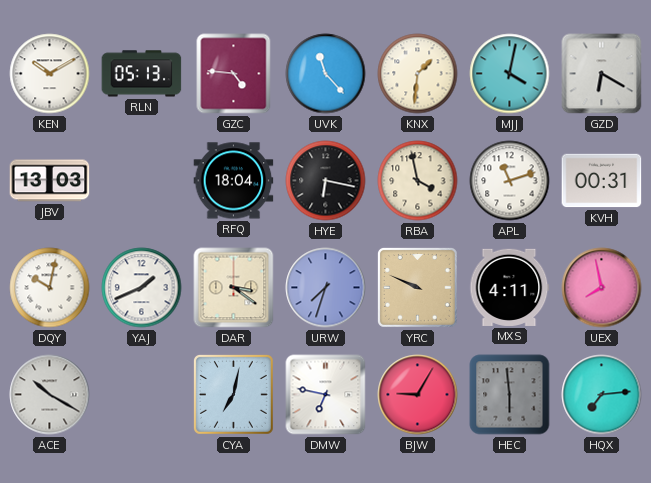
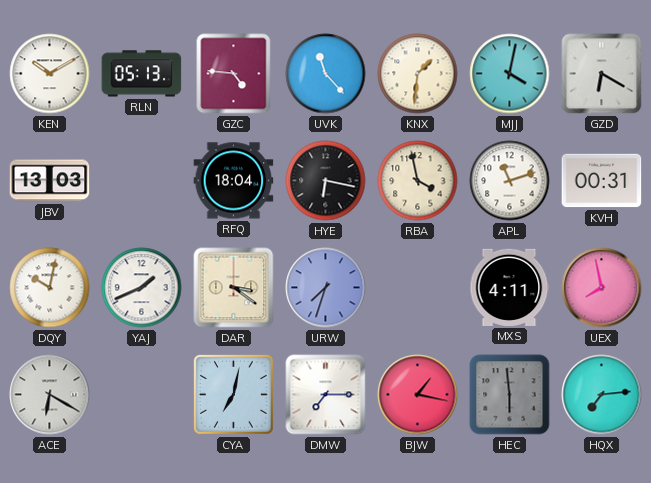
YRC: 9:49 -> none (417, 287)
ACE: 10:20 -> 6:20 (50, 395)
DMW: 6:47 -> 7:15 (326, 395)
BJW: 9:05 -> 1:17 (418, 395)
